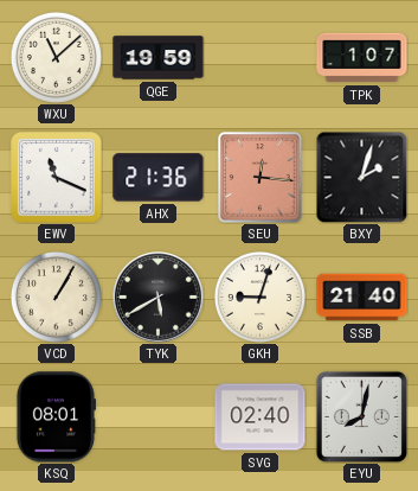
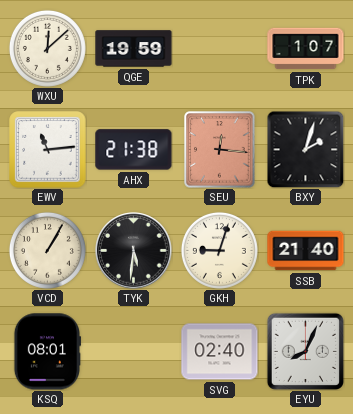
WXU: 11:08 -> 12:08 (47, 48)
EWV: 11:19 -> 11:14 (48, 150)
AHX: 21:36 -> 21:38 (134, 150)
TYK: 5:40 -> 5:31 (134, 251)
EYU: 8:02 -> 8:04 (305, 351)
